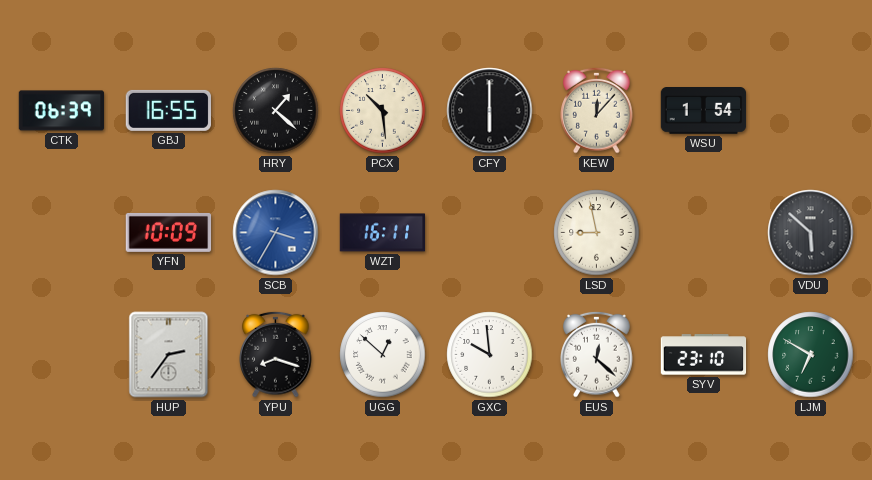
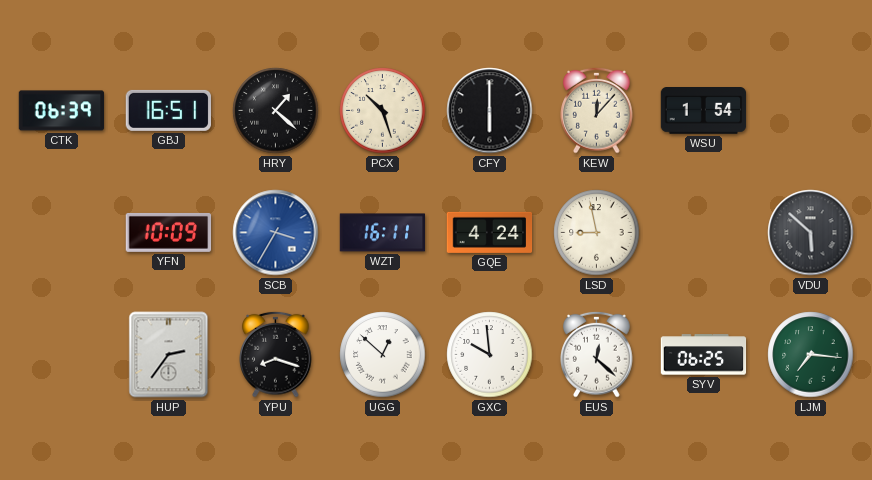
GBJ: 16:55 -> 16:51 (168, 110)
PCX: 10:29 -> 10:27 (383, 111)
GQE: none -> 4:24 (490, 232)
SYV: 23:10 -> 06:25 (704, 355)
LJM: 6:50 -> 7:16 (811, 355)
